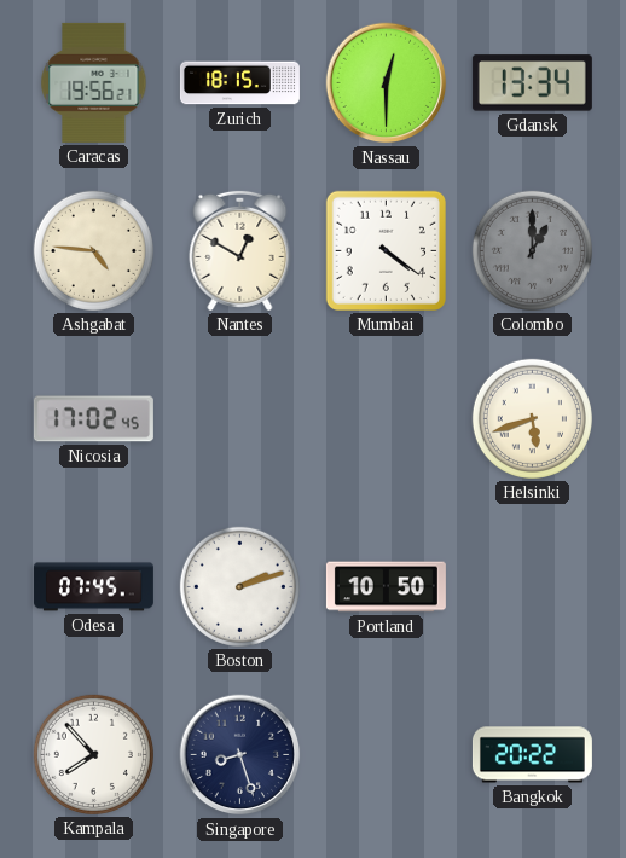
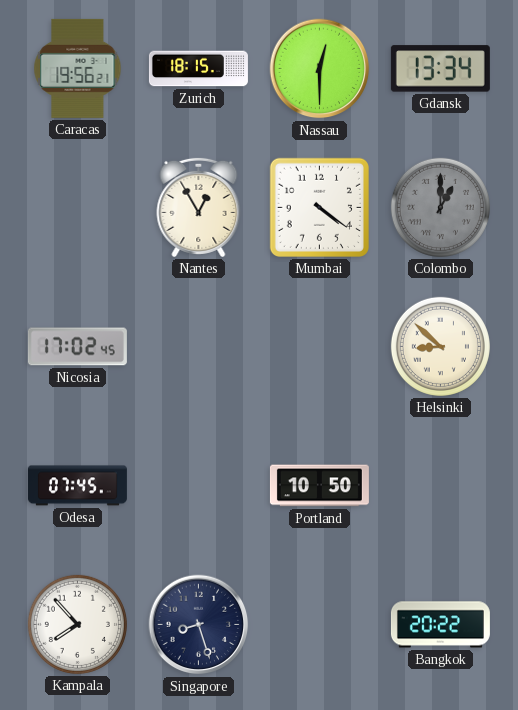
Ashgabat: 4:46 -> none (93, 250)
Nantes: 12:50 -> 12:55 (199, 207)
Helsinki: 5:42 -> 8:52 (440, 346)
Boston: 2:12 -> none (239, 586)
